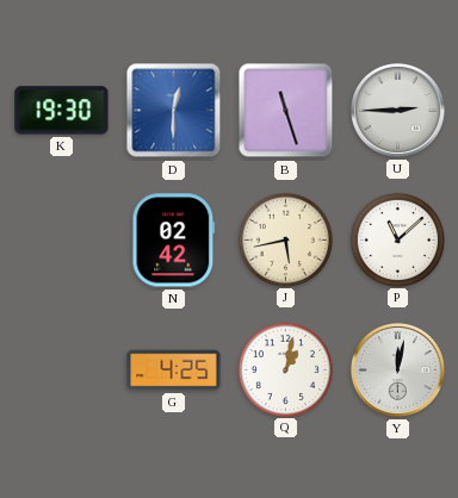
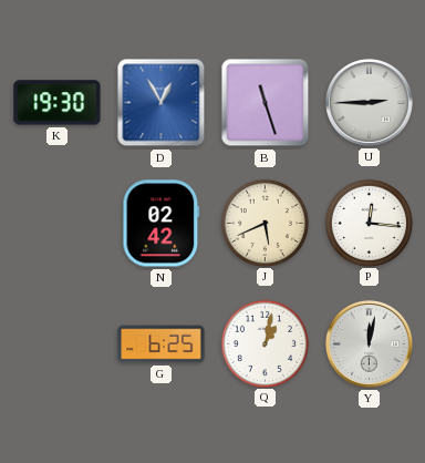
D: 12:30 -> 12:55 (162, 103)
J: 5:43 -> 5:41 (265, 223)
P: 11:08 -> 12:16 (369, 223)
G: 4:25 -> 6:25 (162, 344)
